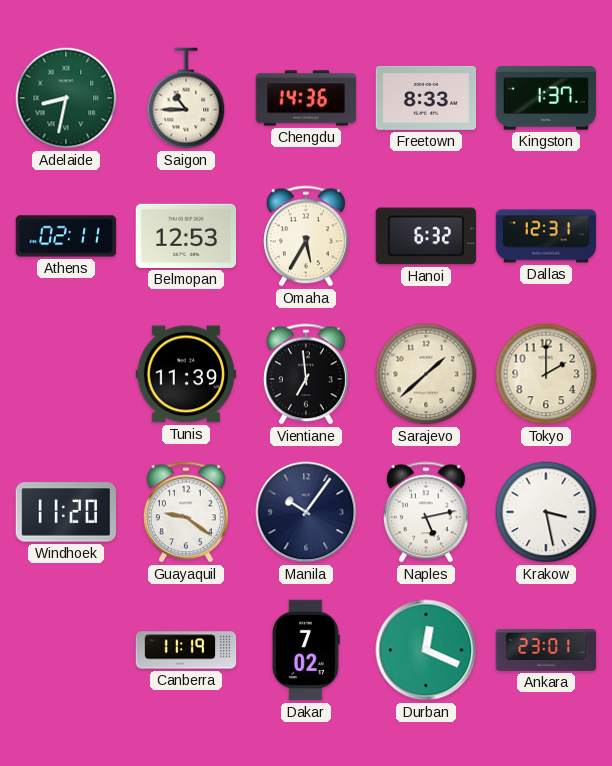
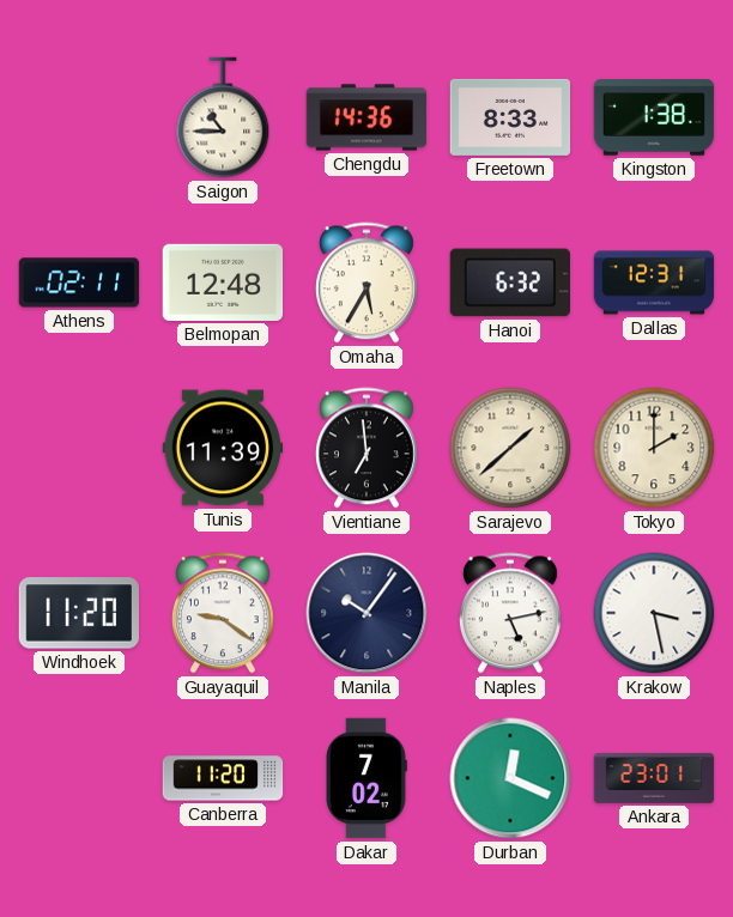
Adelaide: 8:32 -> none (66, 98)
Kingston: 1:37 -> 1:38 (654, 117)
Belmopan: 12:53 -> 12:48 (223, 283)
Canberra: 11:19 -> 11:20 (223, 778)
